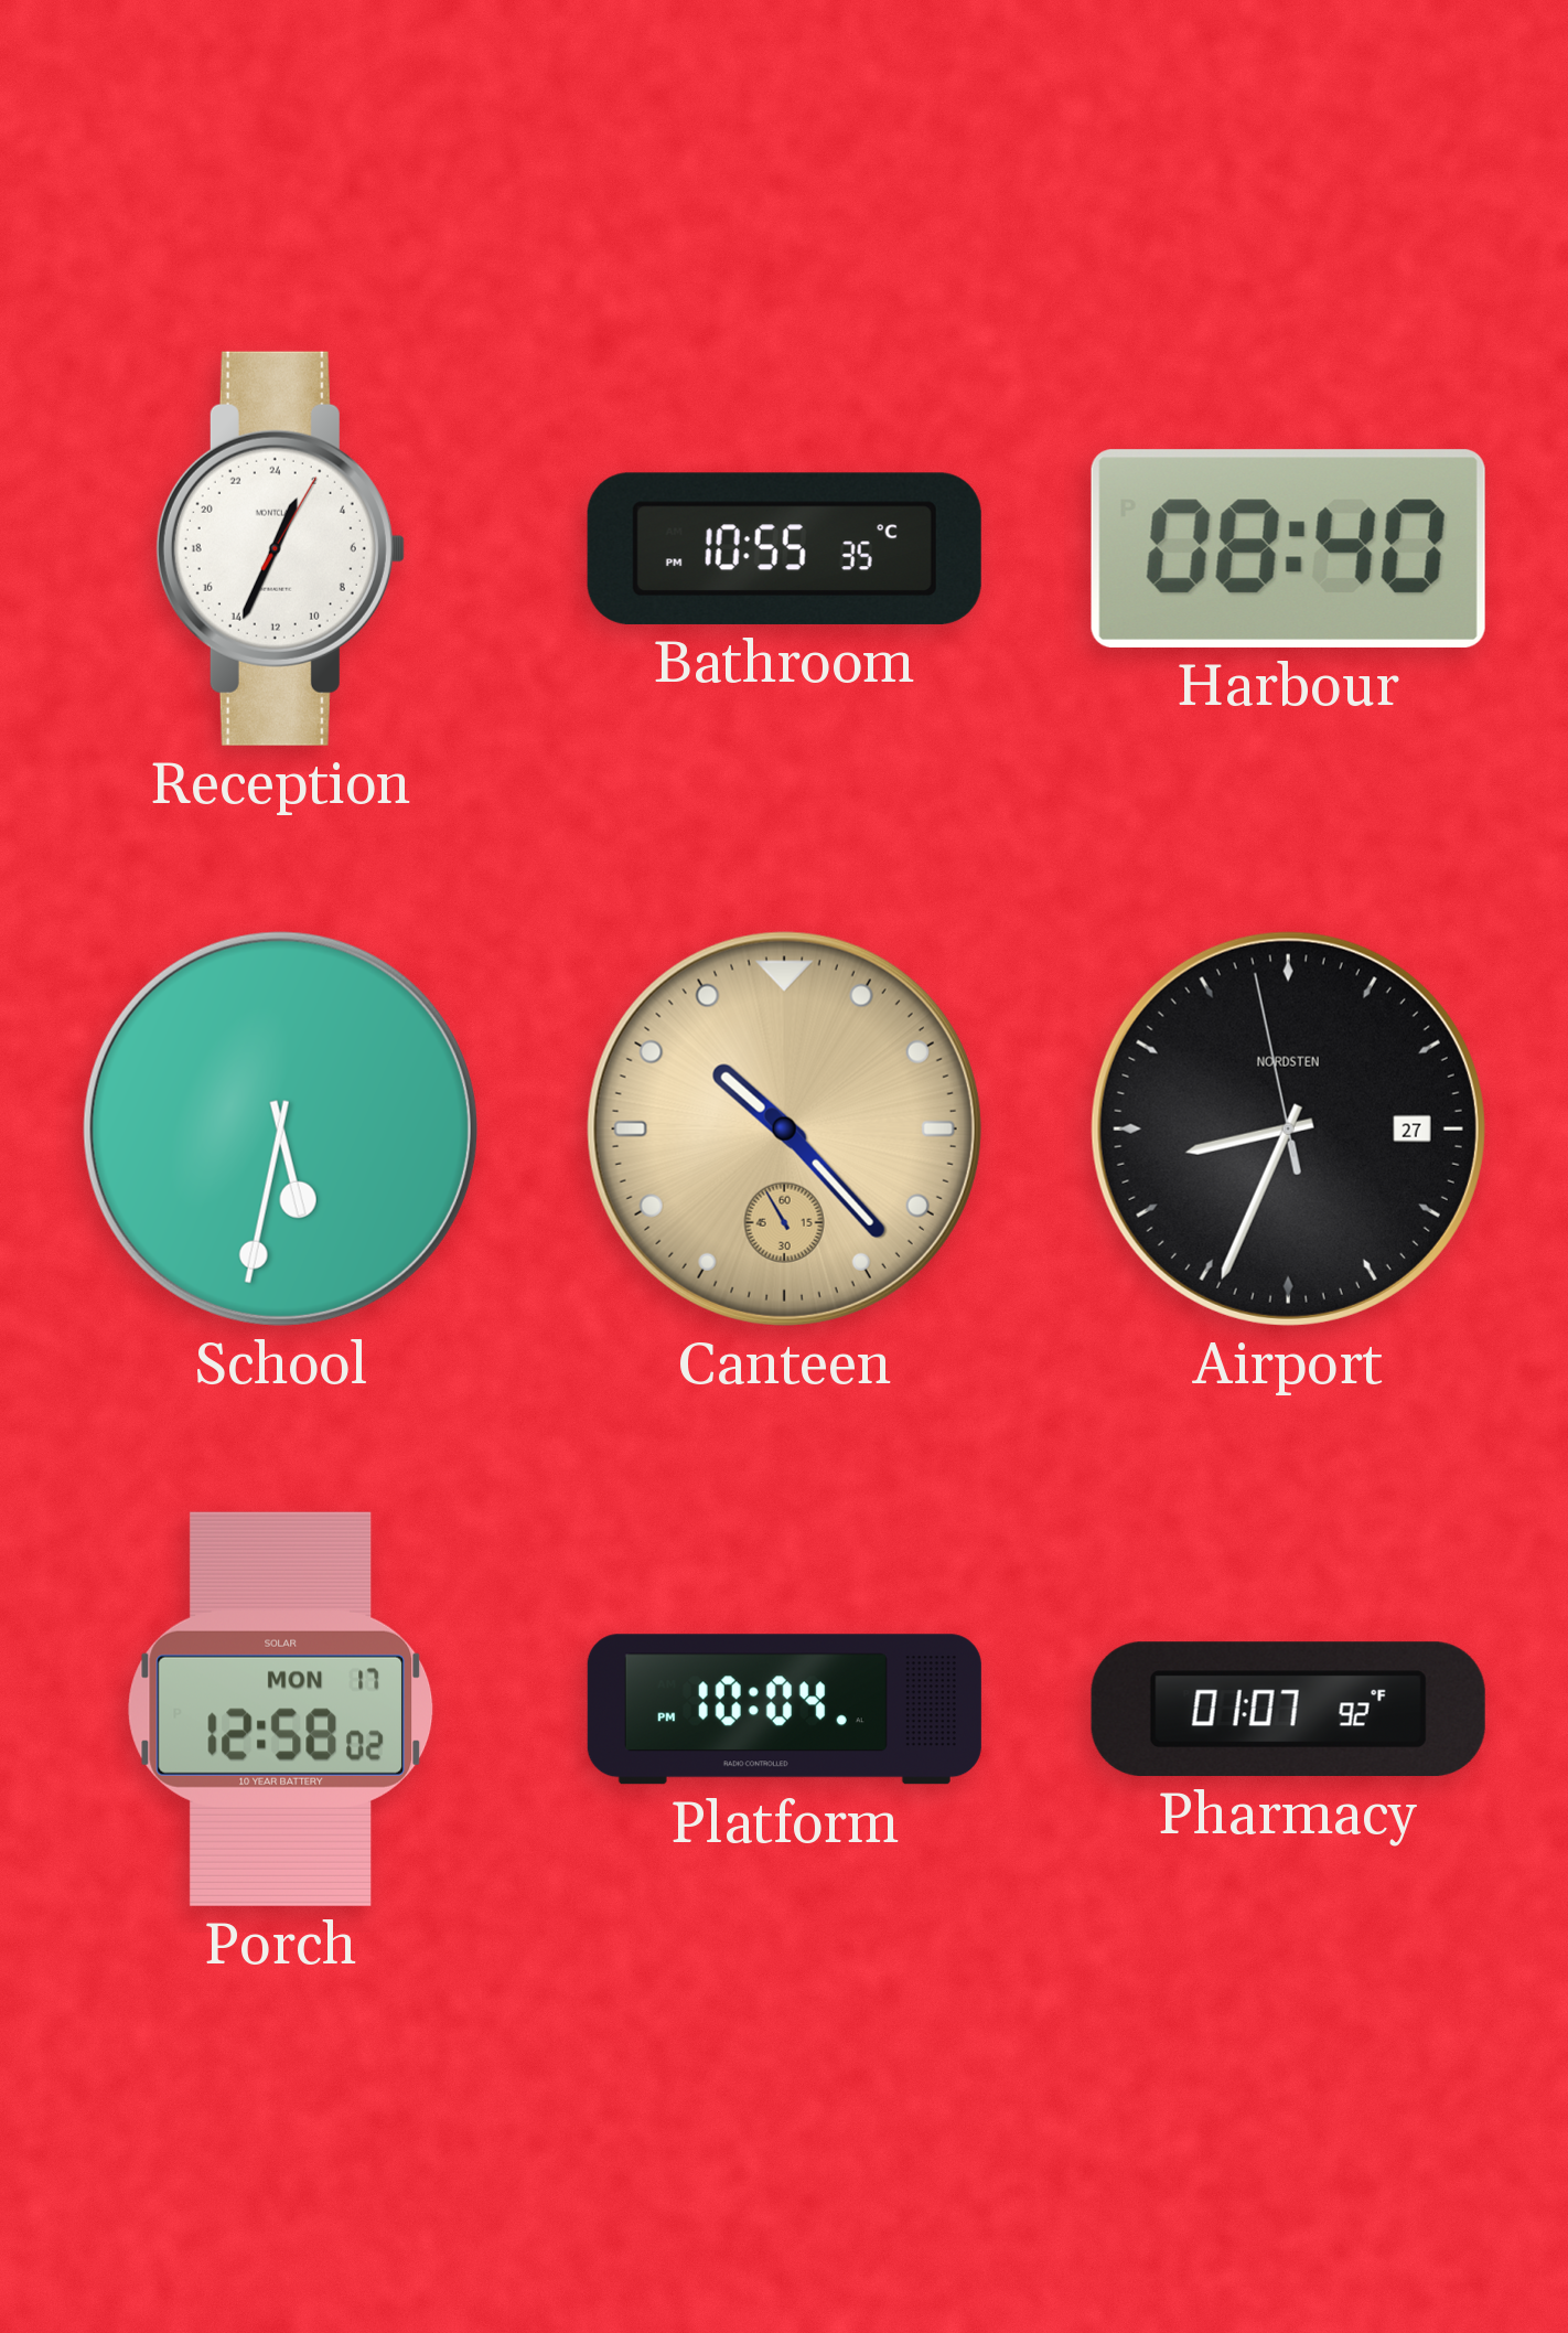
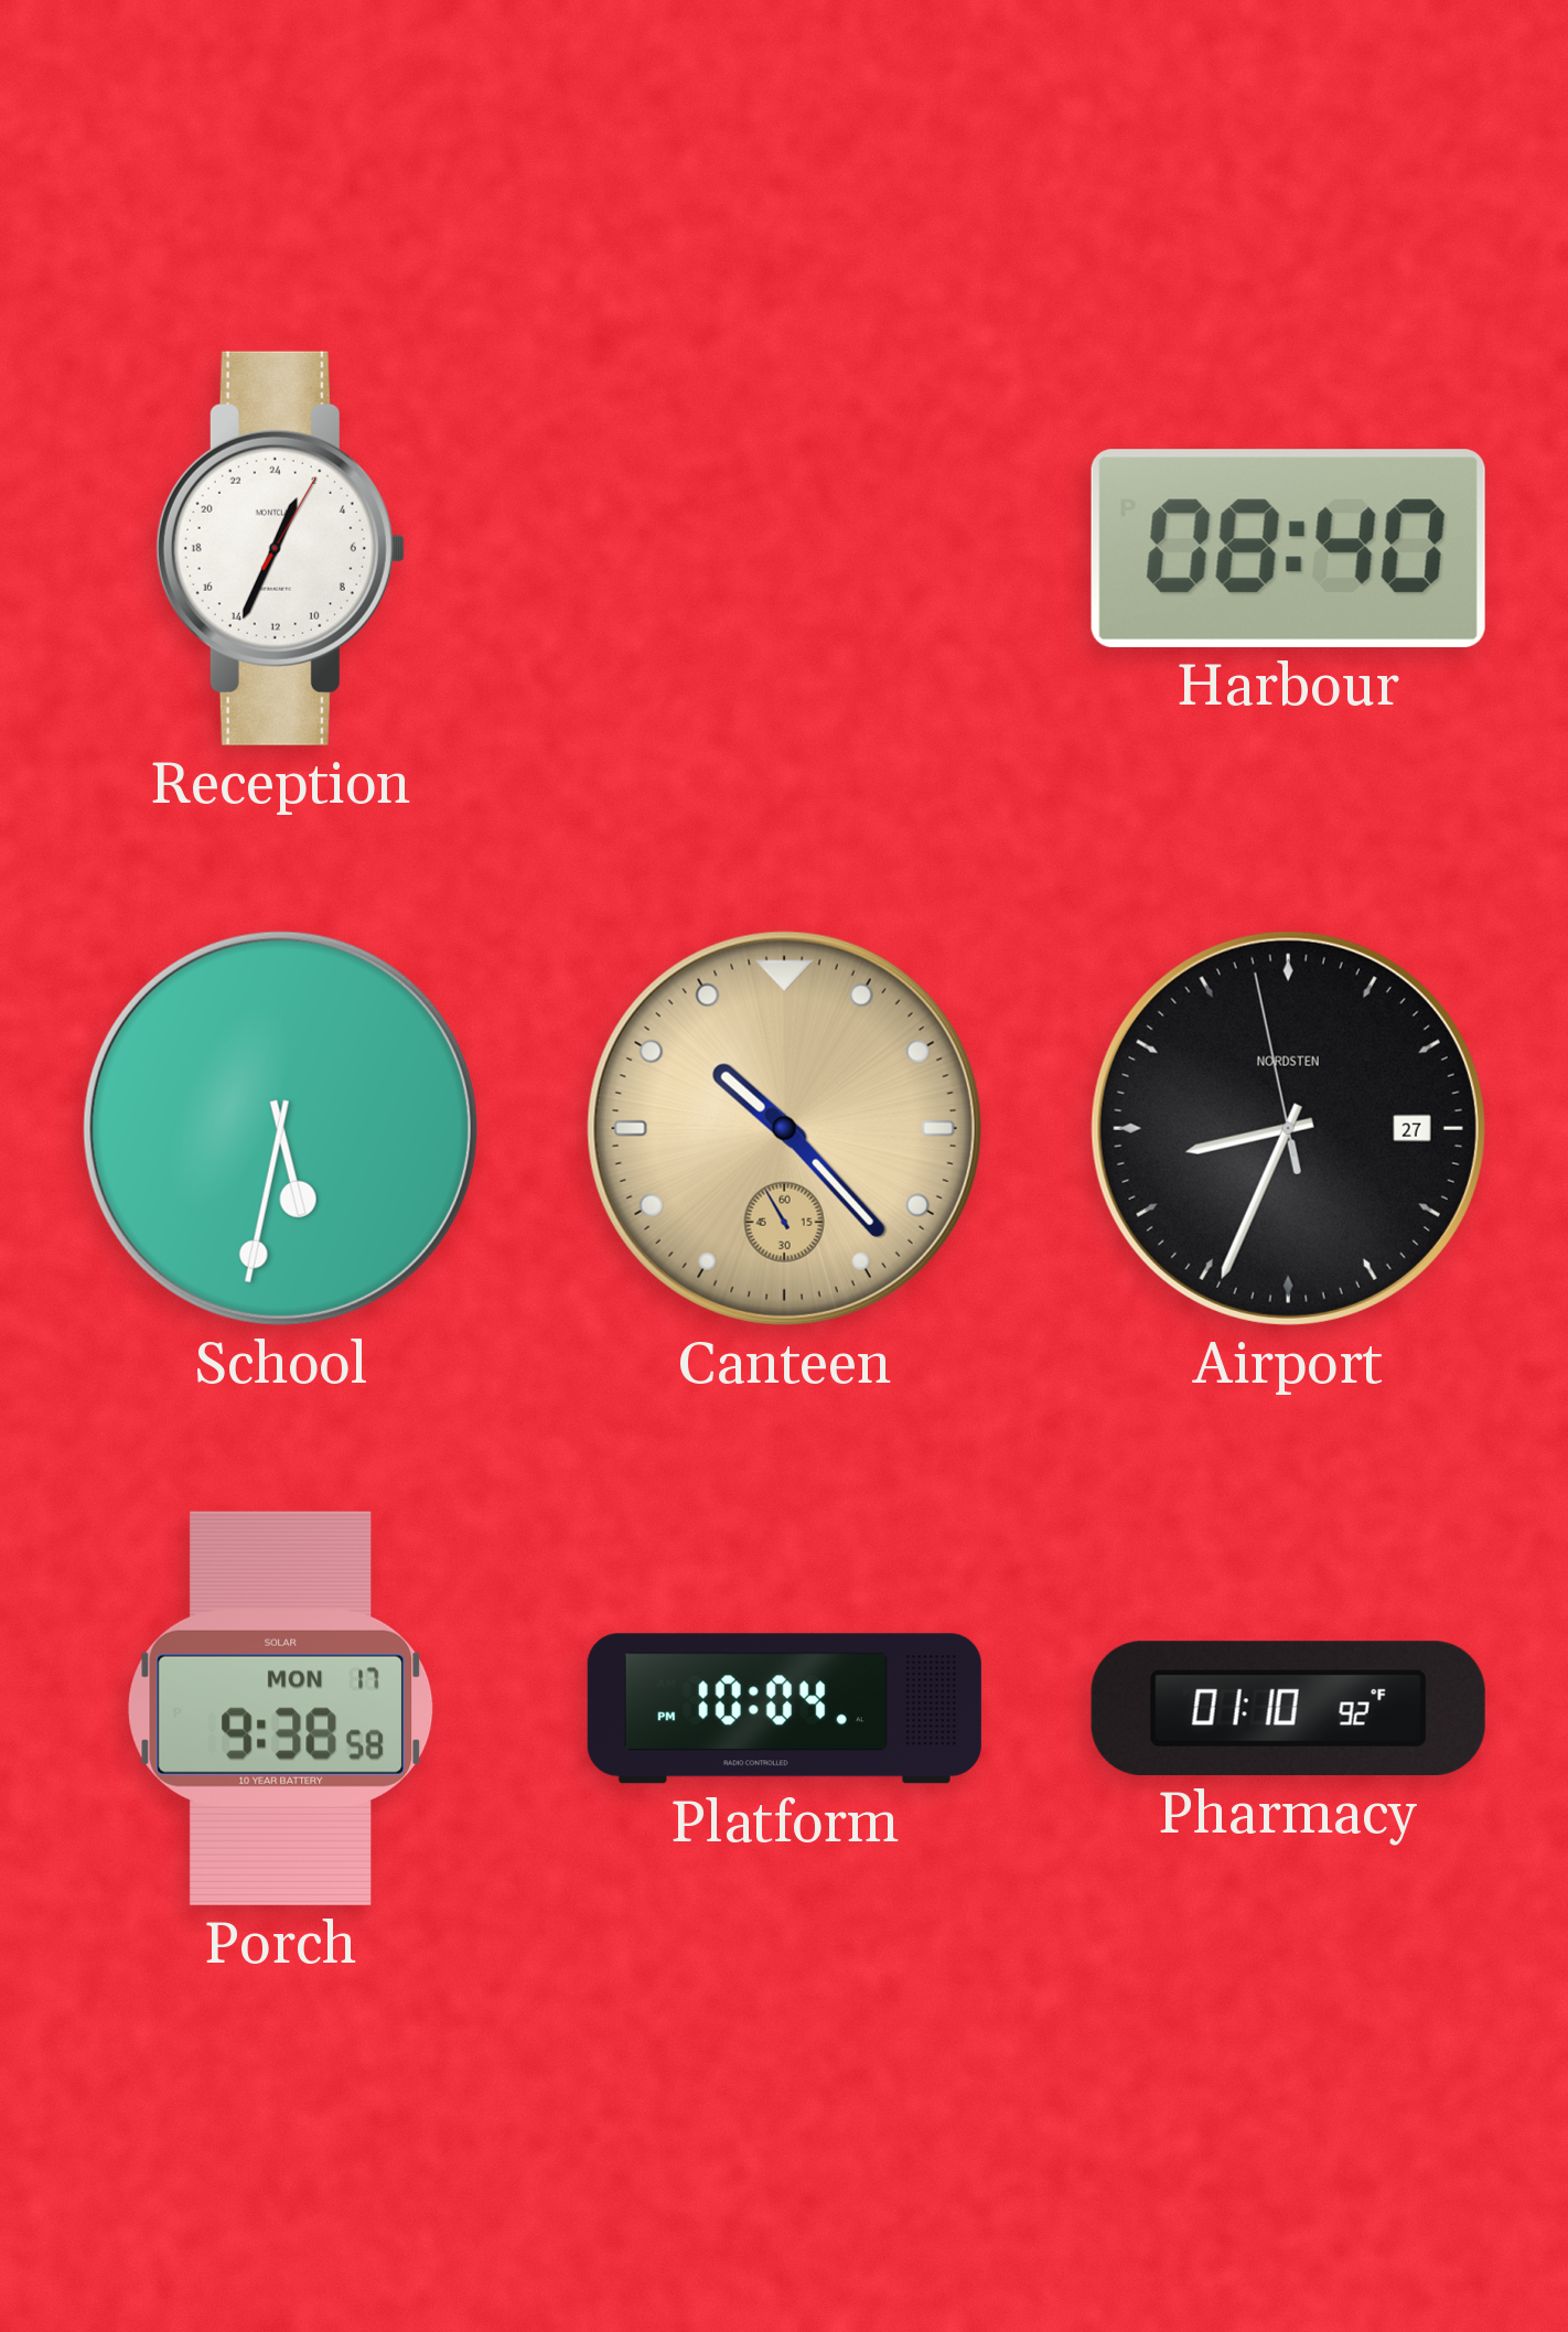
Bathroom: 10:55 -> none (784, 548)
Porch: 12:58 -> 9:38 (281, 1708)
Pharmacy: 01:07 -> 01:10 (1288, 1708)
